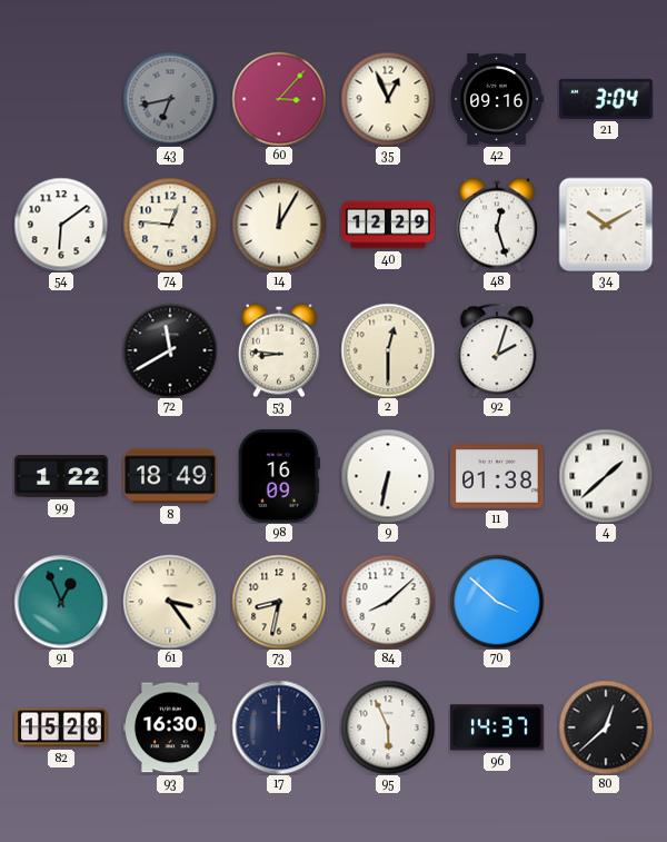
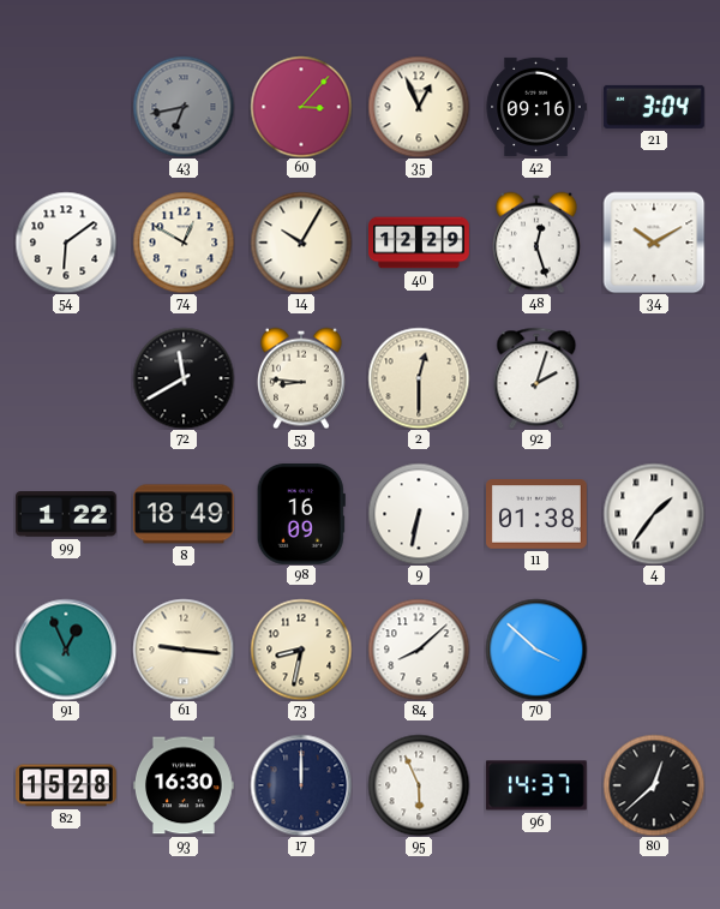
74: 12:46 -> 12:50 (184, 243)
14: 12:05 -> 10:05 (301, 243)
4: 1:38 -> 1:36 (654, 514)
61: 3:24 -> 9:16 (184, 650)
